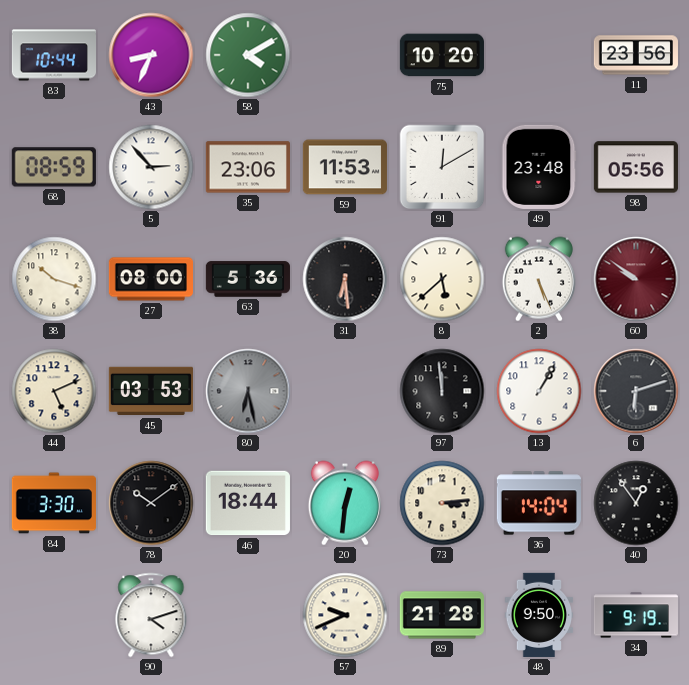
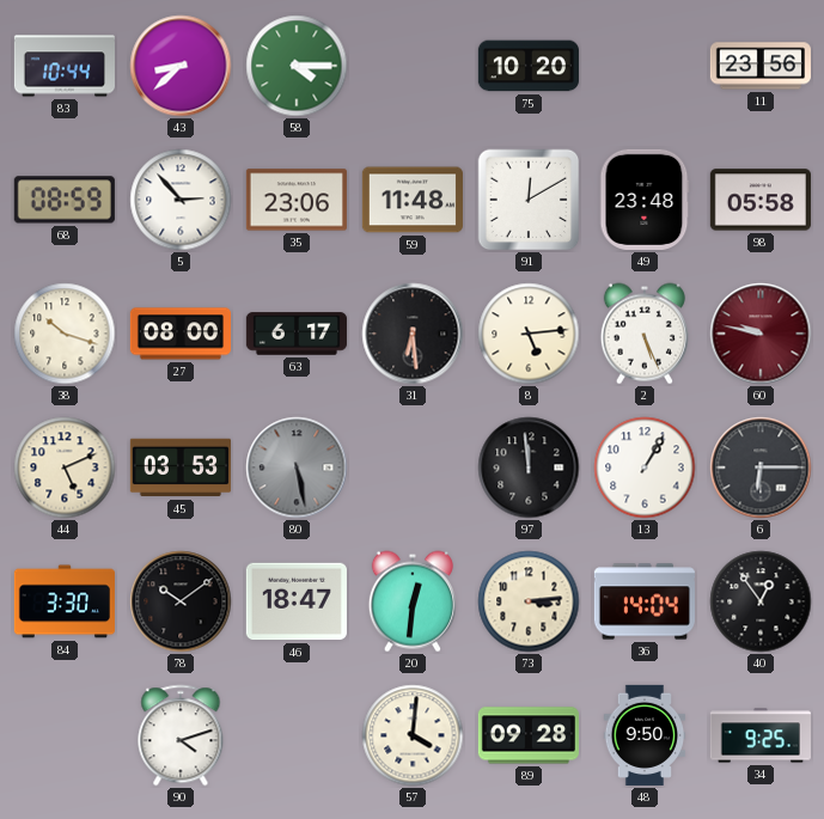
43: 8:34 -> 8:38 (181, 66)
58: 4:10 -> 4:15 (297, 66)
59: 11:53 -> 11:48 (413, 200)
98: 05:56 -> 05:58 (761, 200)
63: 5:36 -> 6:17 (295, 334)
8: 5:38 -> 5:14 (529, 334)
60: 9:51 -> 9:47 (761, 334)
80: 6:28 -> 5:28 (297, 467)
6: 6:12 -> 6:15 (761, 467)
46: 18:44 -> 18:47 (297, 601)
57: 9:41 -> 4:01 (413, 735)
89: 21:28 -> 09:28 (529, 735)
34: 9:19 -> 9:25 (761, 735)
